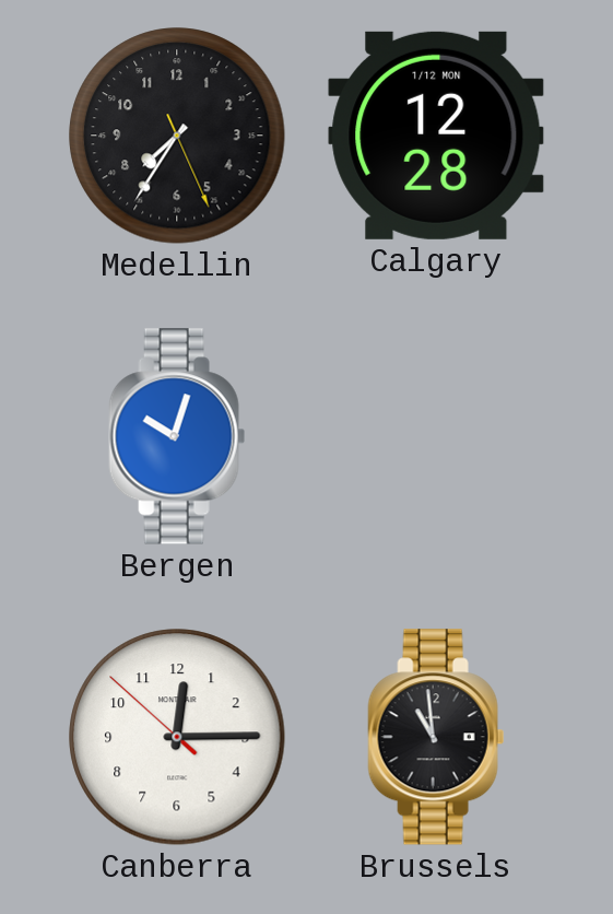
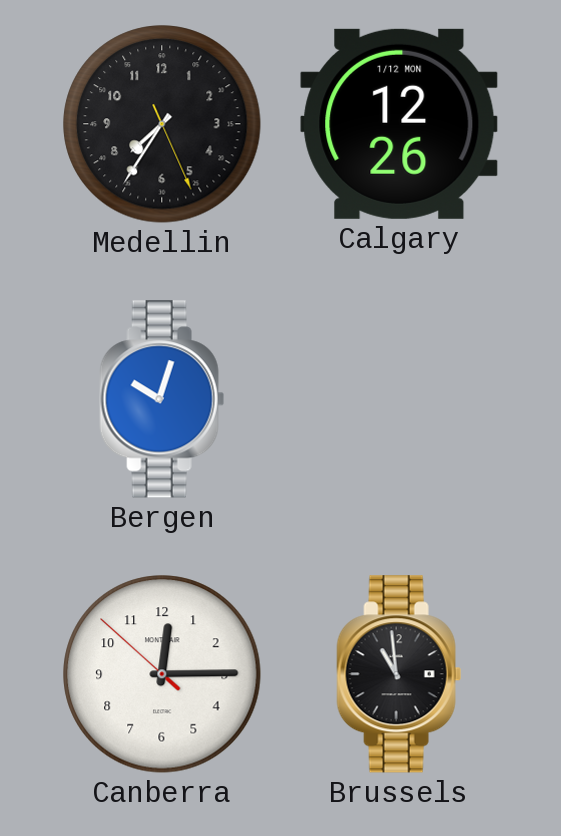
Calgary: 12:28 -> 12:26 (399, 124)
